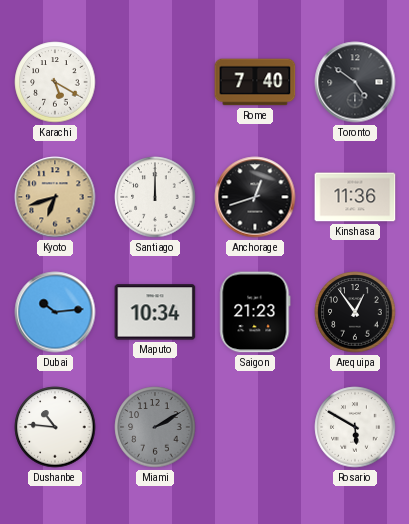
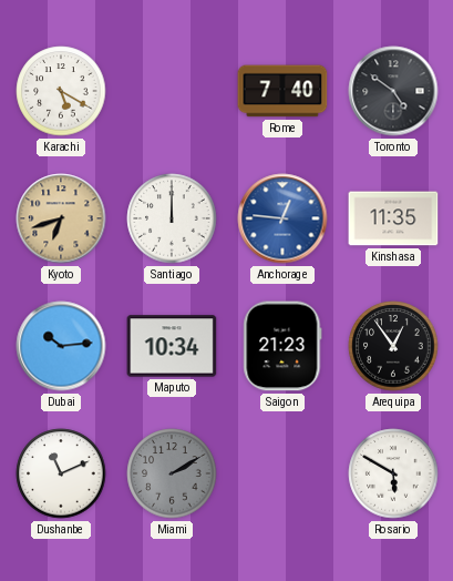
Anchorage: 12:42 -> 12:46 (282, 218)
Anchorage dial: black -> blue (282, 218)
Kinshasa: 11:36 -> 11:35 (393, 218)
Dushanbe: 10:46 -> 11:11 (61, 473)
